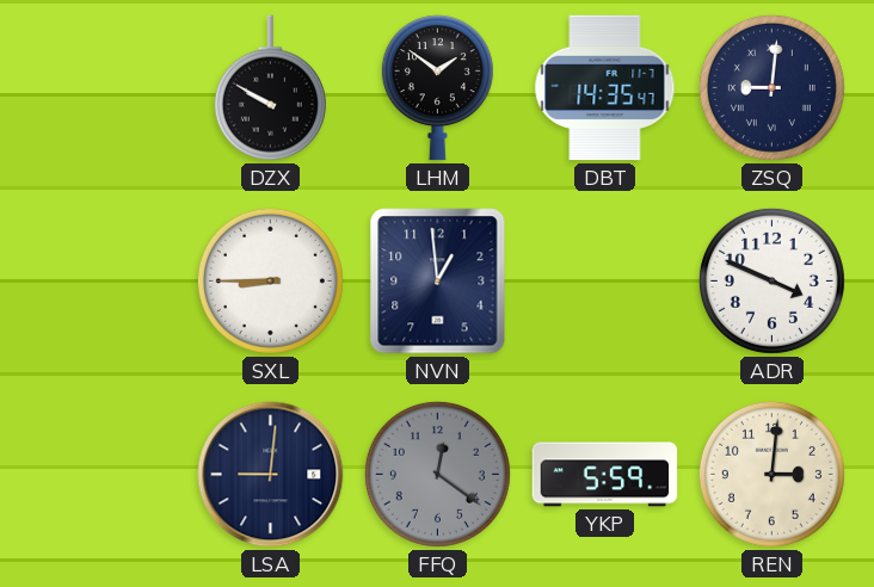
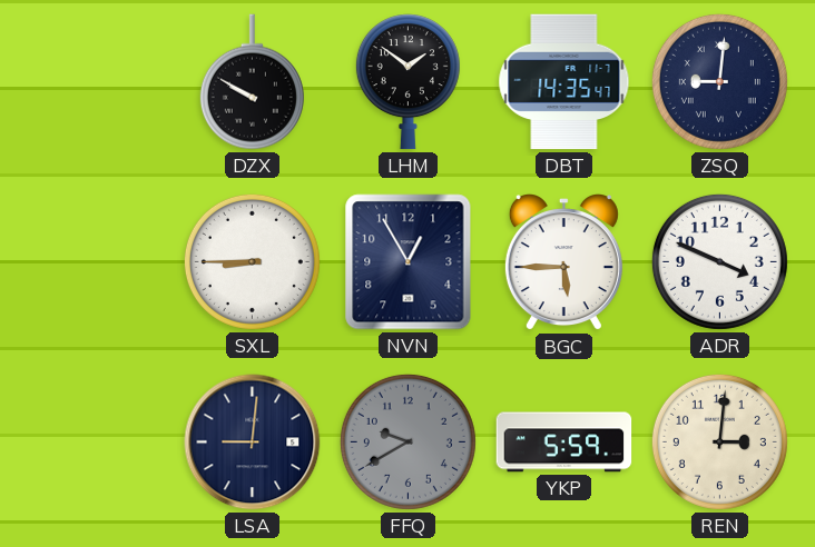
NVN: 12:59 -> 12:55 (409, 262)
BGC: none -> 5:45 (563, 262)
FFQ: 12:21 -> 9:40 (407, 441)
